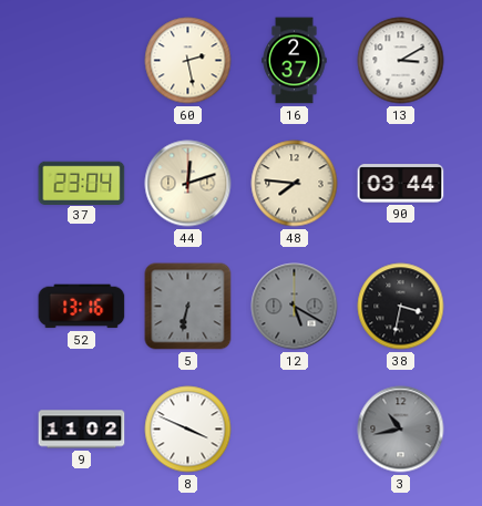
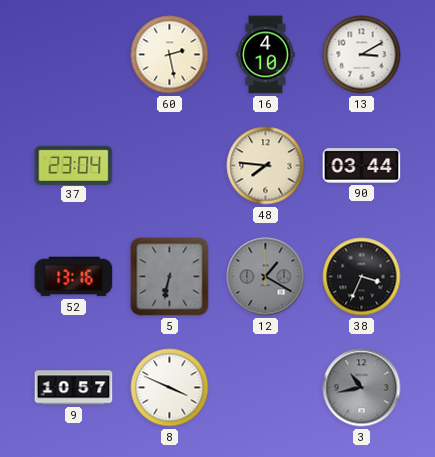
16: 2:37 -> 4:10 (266, 55)
44: 12:12 -> none (188, 184)
12: 5:20 -> 1:20 (266, 277)
38: 3:32 -> 3:34 (362, 277)
9: 11:02 -> 10:57 (74, 388)
